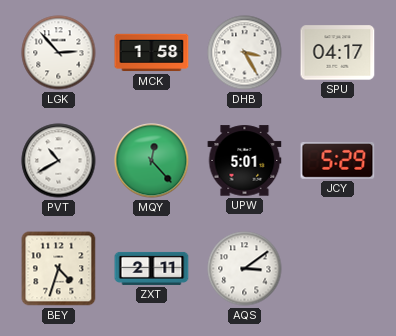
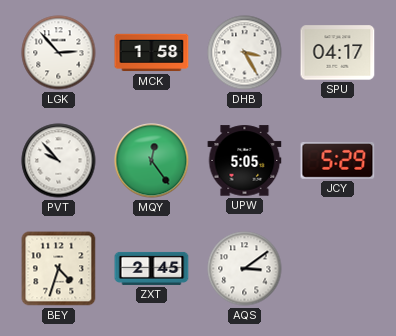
PVT: 10:40 -> 9:53 (59, 161)
MQY: 12:23 -> 12:24 (152, 161)
UPW: 5:01 -> 5:05 (245, 161)
ZXT: 2:11 -> 2:45 (152, 268)
